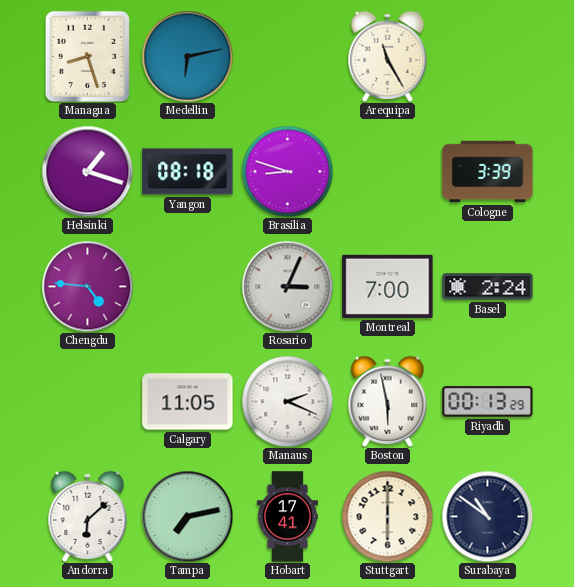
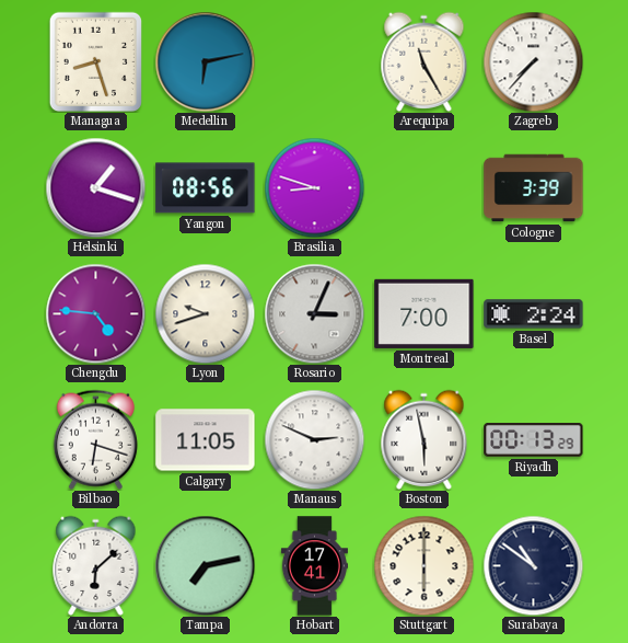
Zagreb: none -> 7:37 (533, 61)
Yangon: 08:18 -> 08:56 (206, 188)
Lyon: none -> 9:42 (205, 313)
Bilbao: none -> 6:18 (95, 439)
Manaus: 2:19 -> 2:49 (314, 439)
